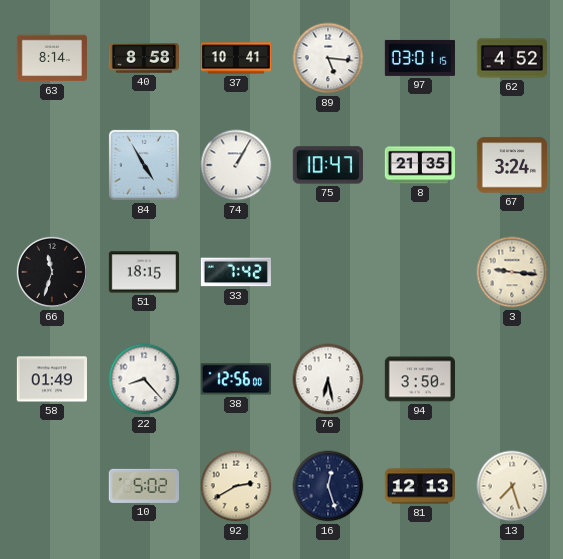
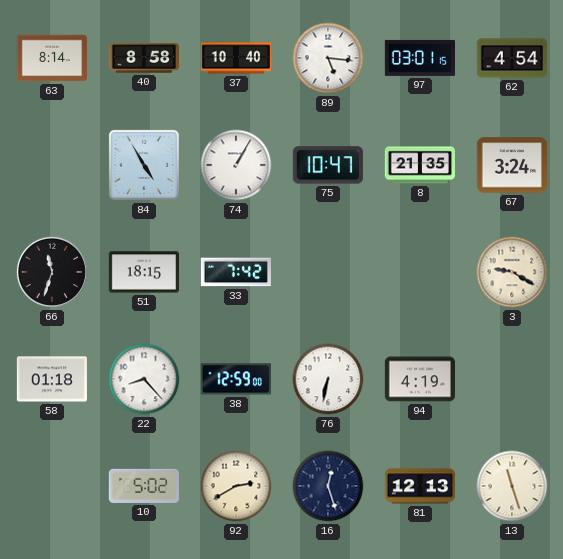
37: 10:41 -> 10:40 (235, 58)
62: 4:52 -> 4:54 (511, 58)
3: 9:16 -> 9:20 (512, 272)
58: 01:49 -> 01:18 (52, 379)
38: 12:56 -> 12:59 (236, 379)
76: 6:28 -> 6:32 (328, 379)
94: 3:50 -> 4:19 (419, 379)
13: 7:27 -> 11:27 (512, 486)
